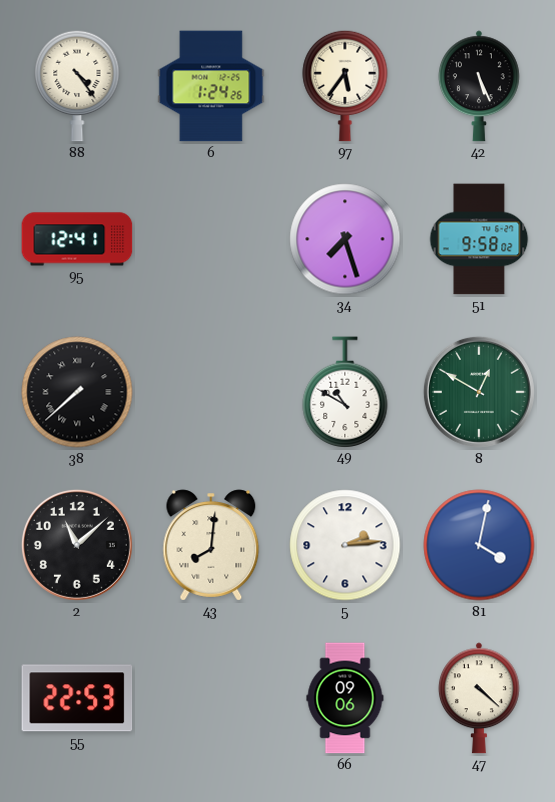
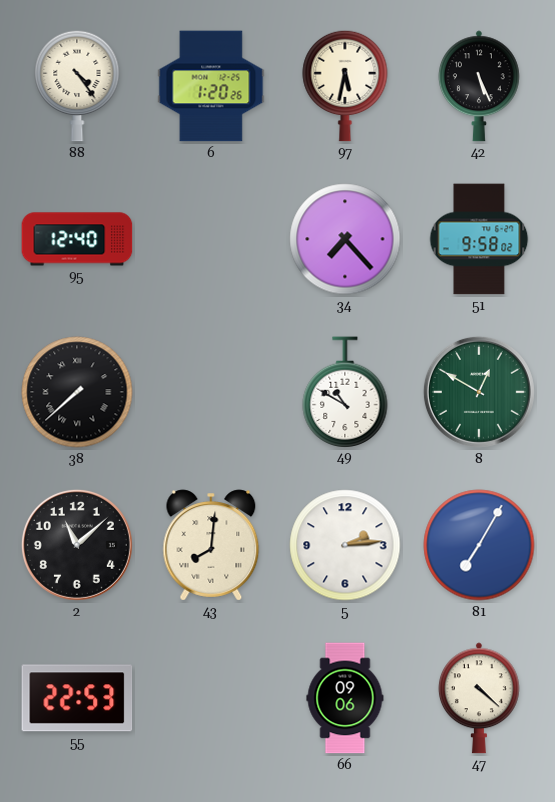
6: 1:24 -> 1:20 (211, 86)
97: 5:36 -> 5:32 (345, 86)
95: 12:41 -> 12:40 (77, 239)
34: 7:27 -> 7:23 (345, 239)
81: 4:02 -> 7:05 (479, 545)
